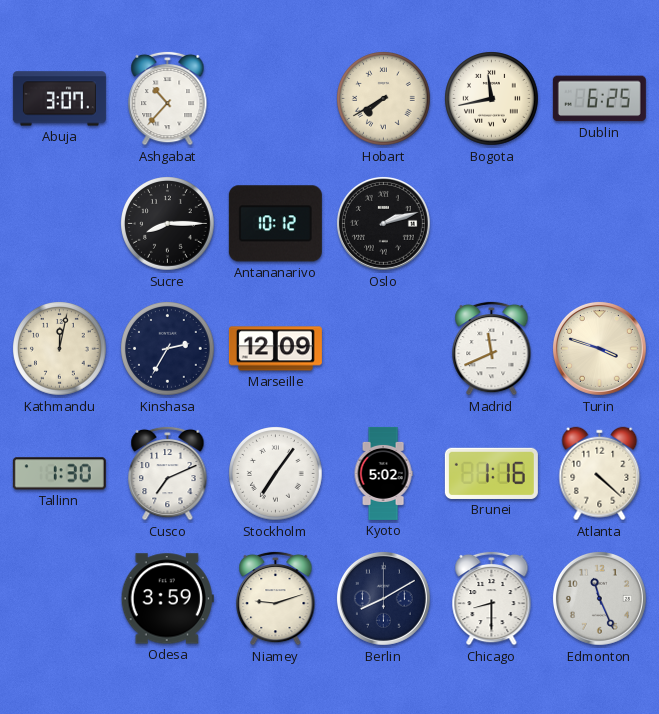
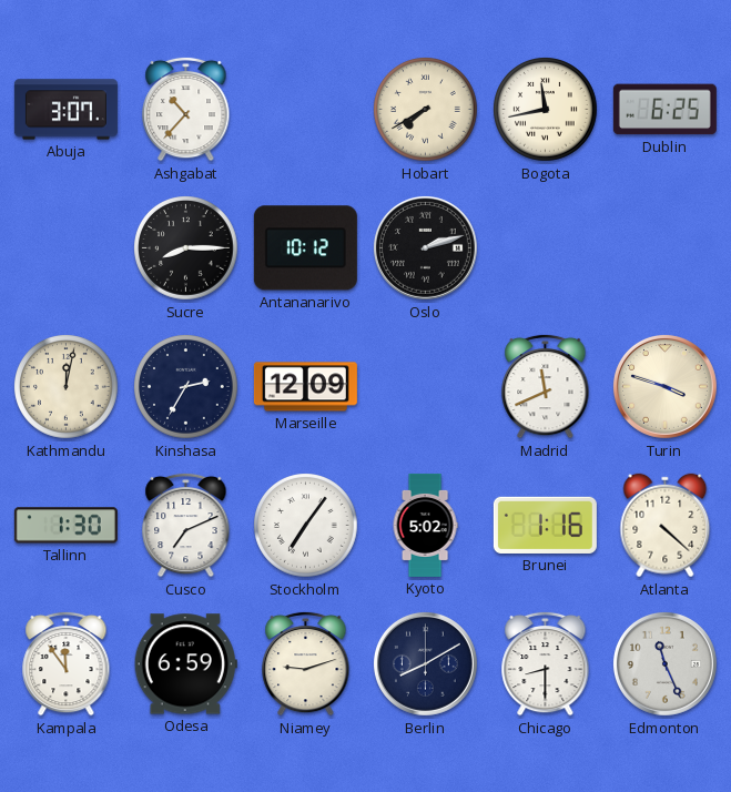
Kampala: none -> 11:54 (67, 663)
Odesa: 3:59 -> 6:59 (185, 664)
